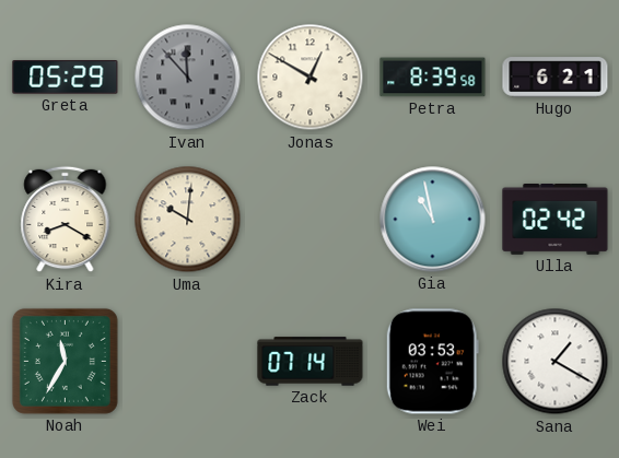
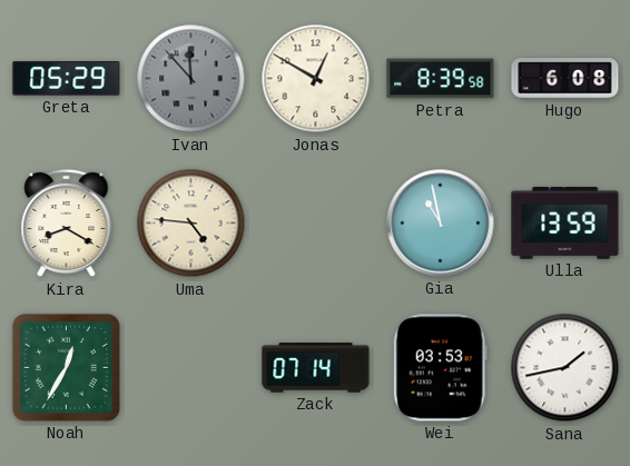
Hugo: 6:21 -> 6:08 (565, 79)
Uma: 10:01 -> 4:46 (191, 224)
Ulla: 02:42 -> 13:59 (565, 224)
Noah: 11:35 -> 12:35 (66, 367)
Sana: 1:20 -> 1:43 (565, 368)
